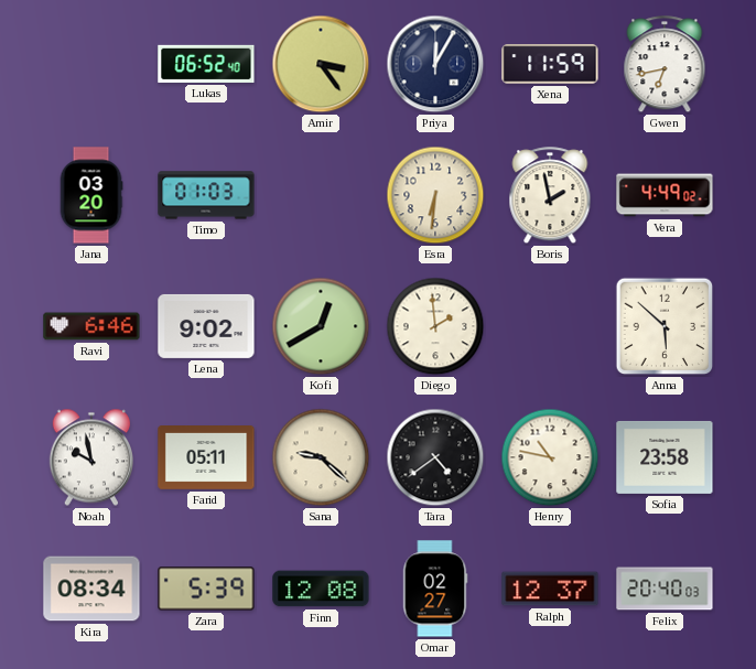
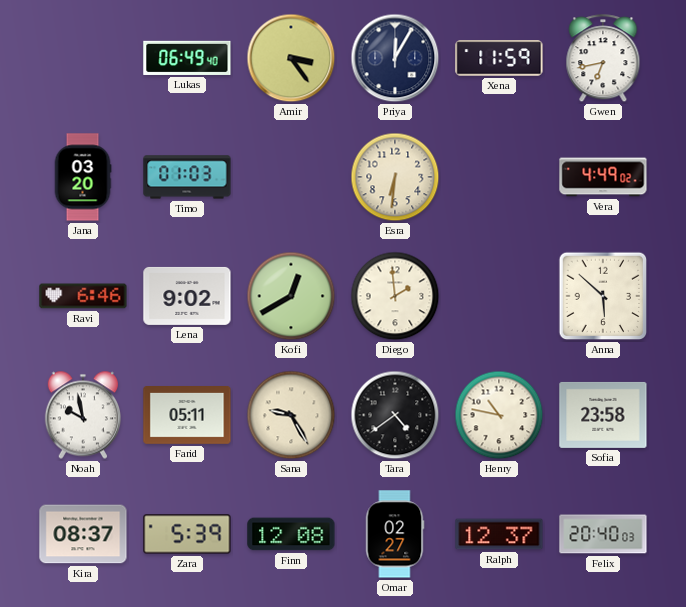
Lukas: 06:52 -> 06:49 (187, 58)
Boris: 1:58 -> none (550, 196)
Sana: 9:22 -> 9:25 (291, 415)
Kira: 08:34 -> 08:37 (83, 534)
